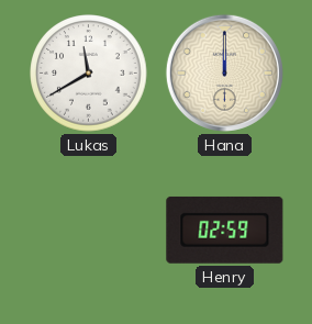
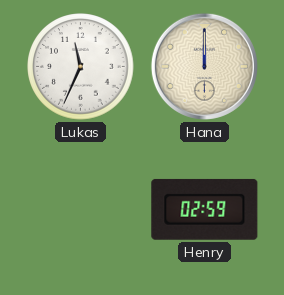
Lukas: 11:40 -> 11:34 (81, 67)
